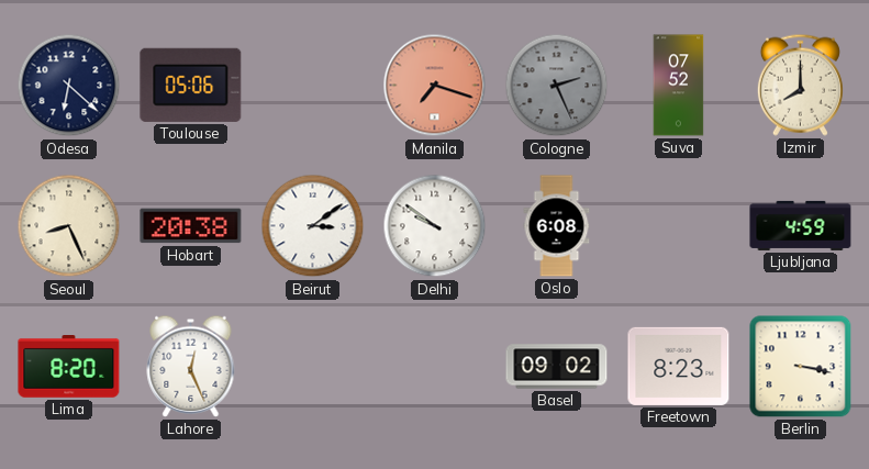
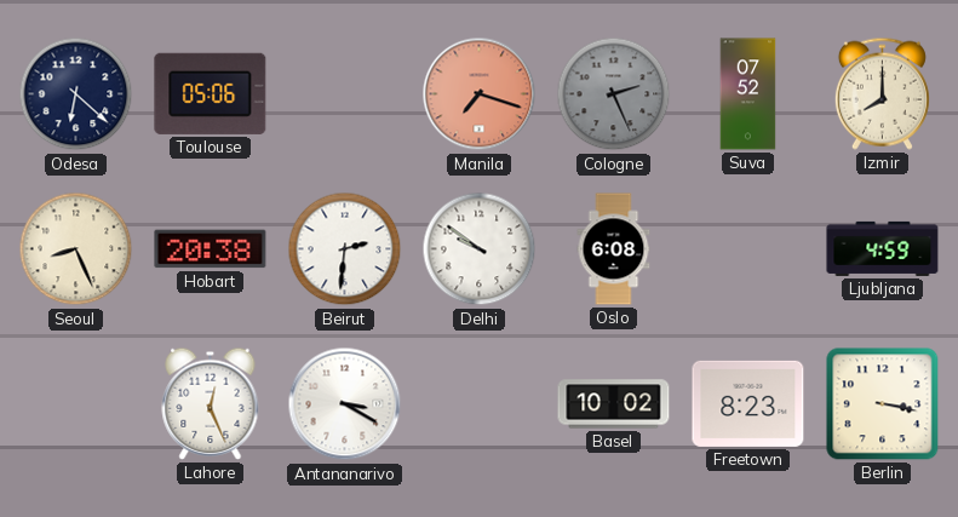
Beirut: 3:09 -> 2:31 (345, 249)
Lima: 8:20 -> none (69, 367)
Antananarivo: none -> 3:20 (345, 404)
Basel: 09:02 -> 10:02 (614, 404)
